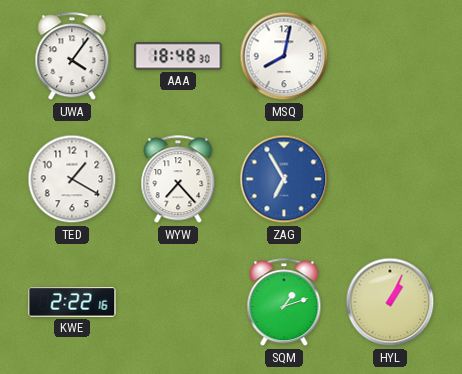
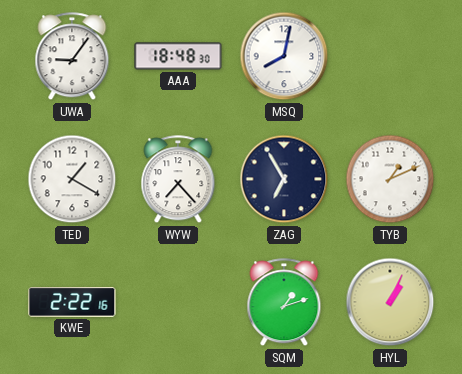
UWA: 4:06 -> 9:06 (72, 57)
ZAG dial: blue -> navy (284, 179)
TYB: none -> 1:11 (390, 179)
